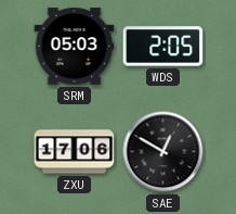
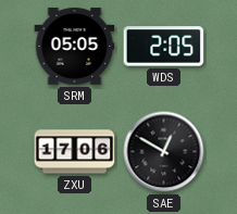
SRM: 05:03 -> 05:05 (75, 47)
